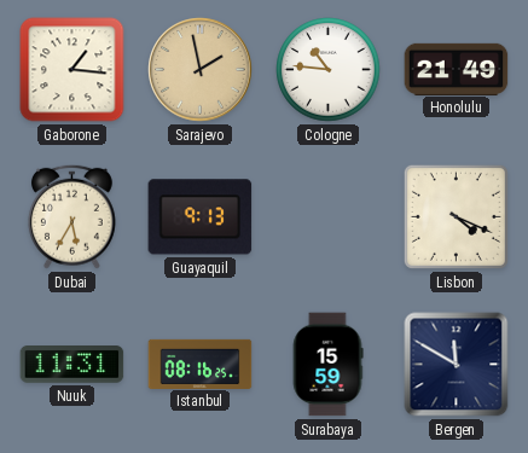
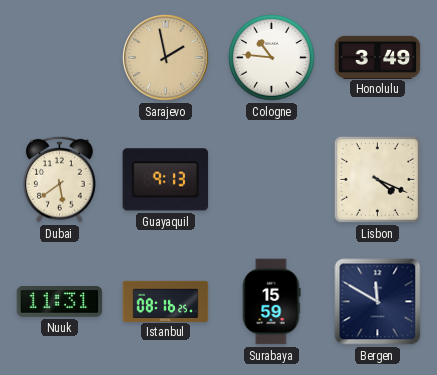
Gaborone: 1:16 -> none (72, 70)
Honolulu: 21:49 -> 3:49 (378, 57)
Dubai: 5:35 -> 5:39 (59, 179)
